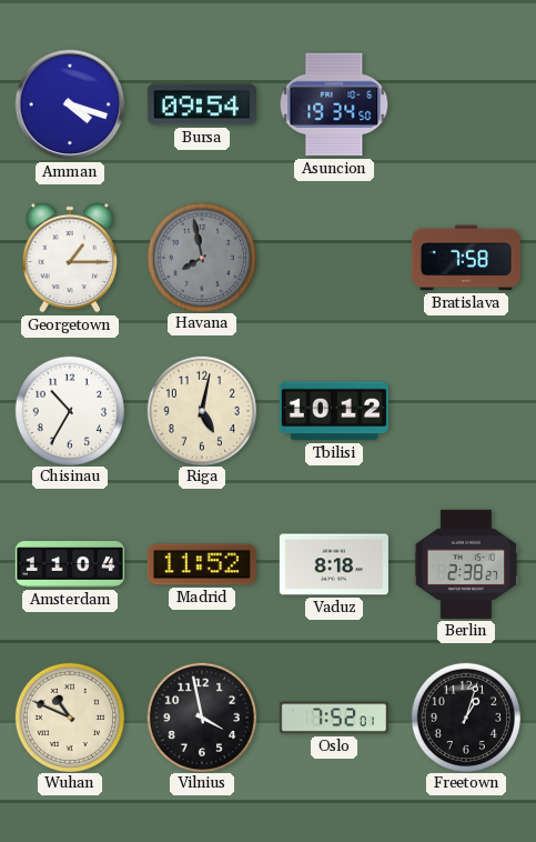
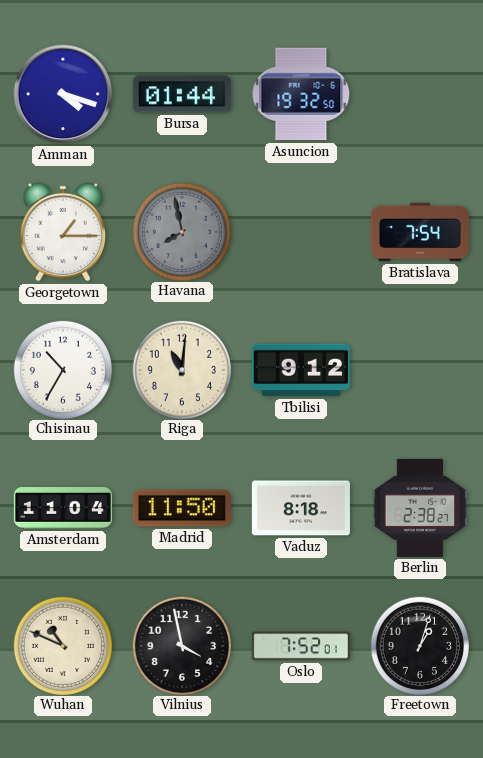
Bursa: 09:54 -> 01:44 (182, 94)
Asuncion: 19:34 -> 19:32 (301, 94)
Bratislava: 7:58 -> 7:54 (420, 232)
Riga: 5:02 -> 11:01 (181, 369)
Tbilisi: 10:12 -> 9:12 (301, 370)
Madrid: 11:52 -> 11:50 (182, 508)
